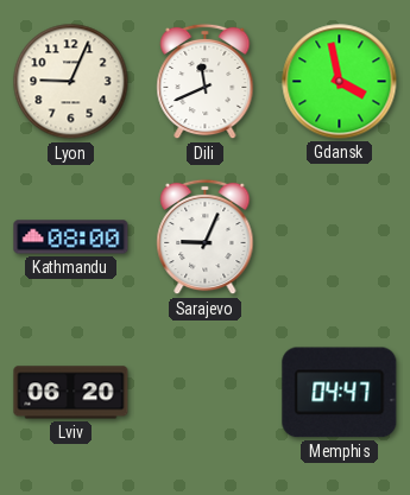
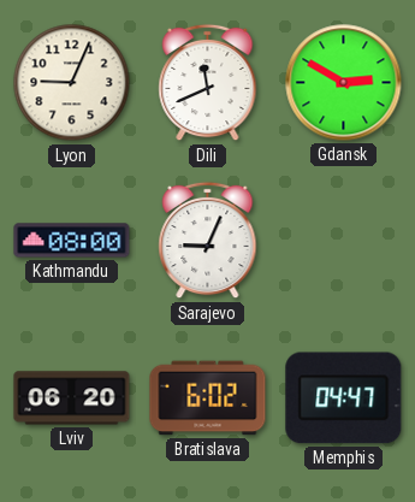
Gdansk: 3:58 -> 2:50 (344, 83)
Bratislava: none -> 6:02 (208, 398)
